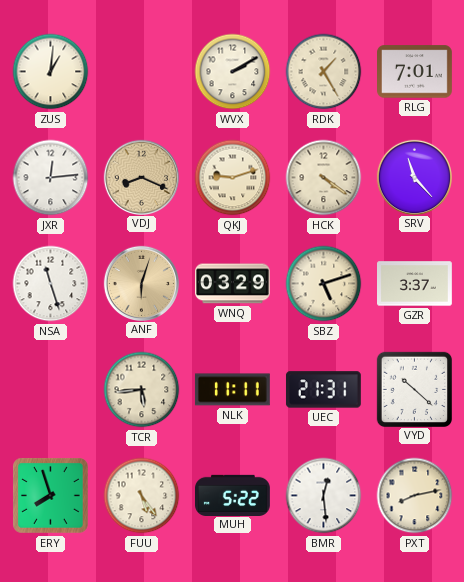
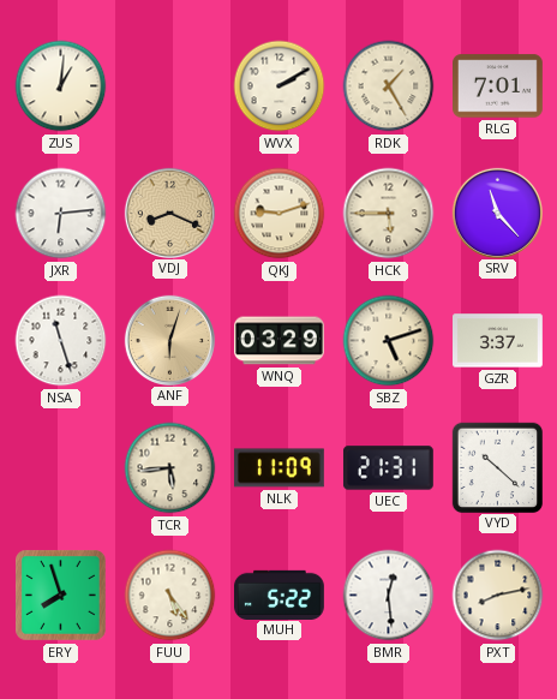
JXR: 12:14 -> 6:14 (61, 214)
HCK: 4:21 -> 5:45 (389, 214)
NLK: 11:11 -> 11:09 (278, 468)
